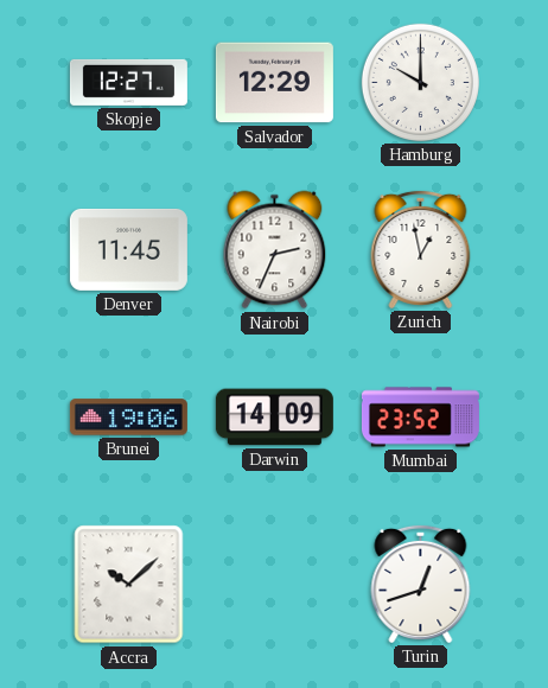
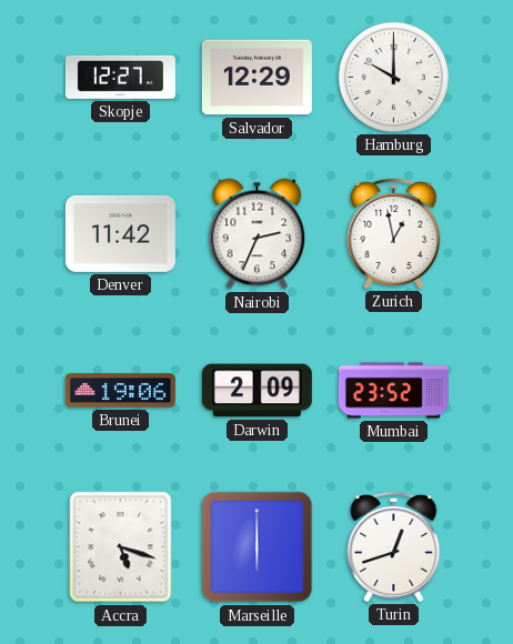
Denver: 11:45 -> 11:42 (120, 233)
Darwin: 14:09 -> 2:09 (256, 391)
Accra: 10:08 -> 5:18 (121, 547)
Marseille: none -> 6:00 (258, 547)
